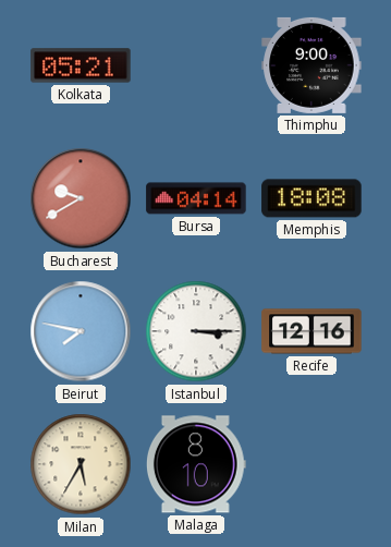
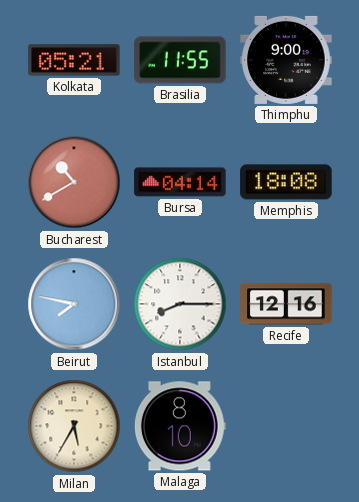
Brasilia: none -> 11:55 (180, 60)
Bucharest: 9:40 -> 10:40 (74, 182)
Istanbul: 3:15 -> 8:15 (180, 304)
